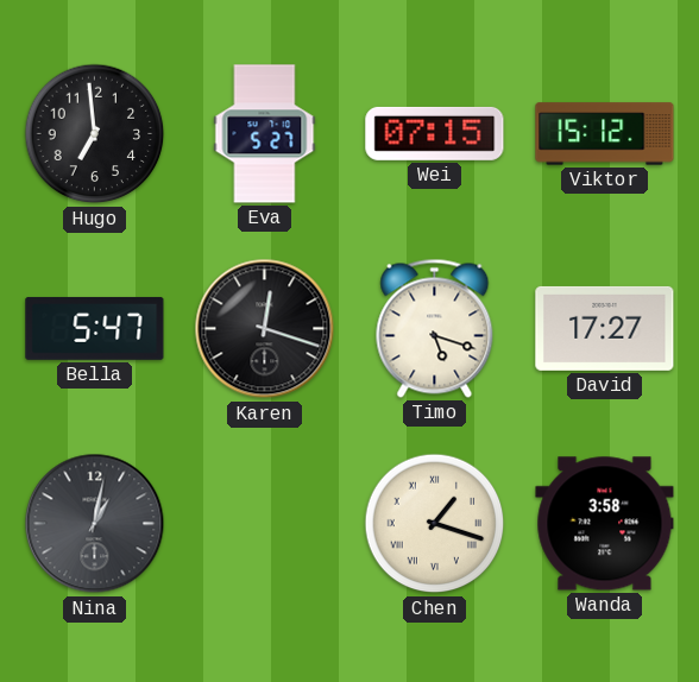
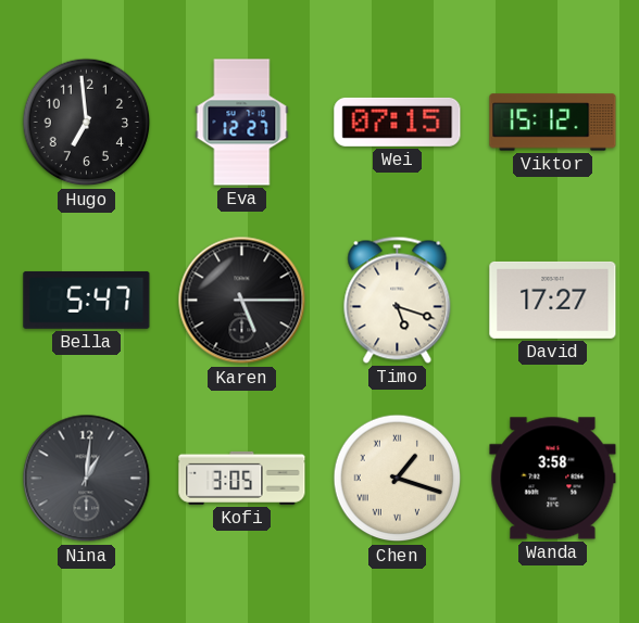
Eva: 5:27 -> 12:27 (242, 123)
Karen: 12:18 -> 5:15 (242, 301)
Nina: 1:02 -> 1:01 (87, 479)
Kofi: none -> 3:05 (242, 478)
